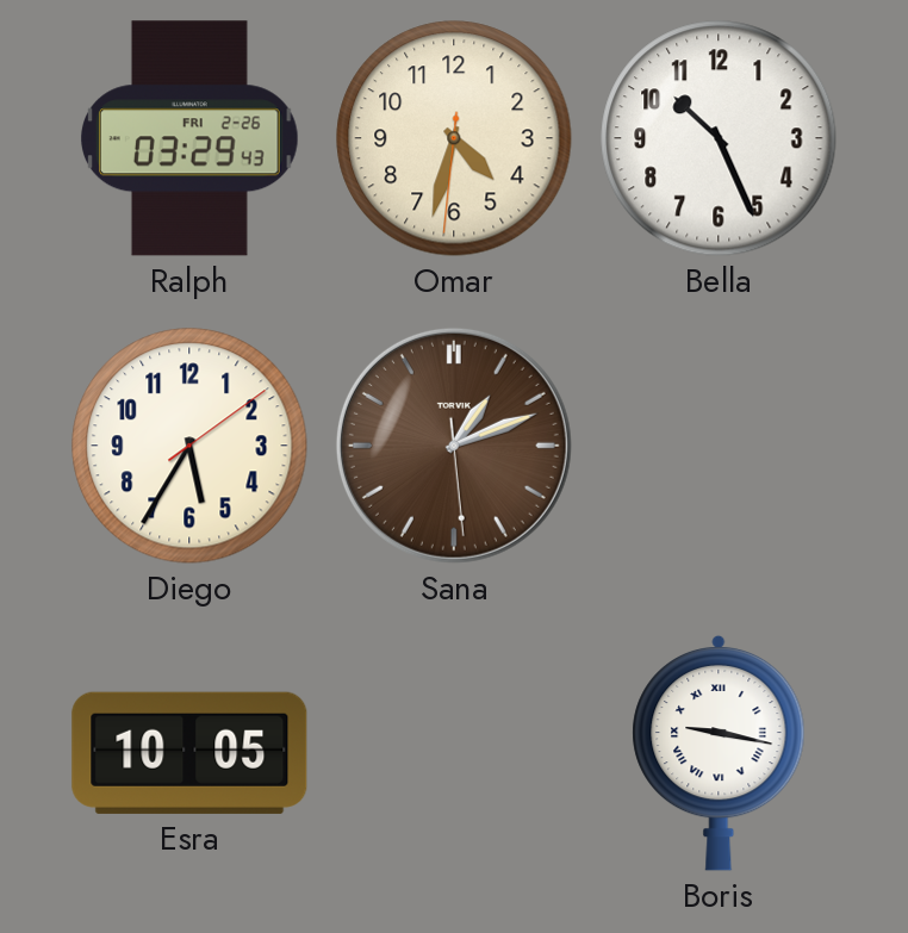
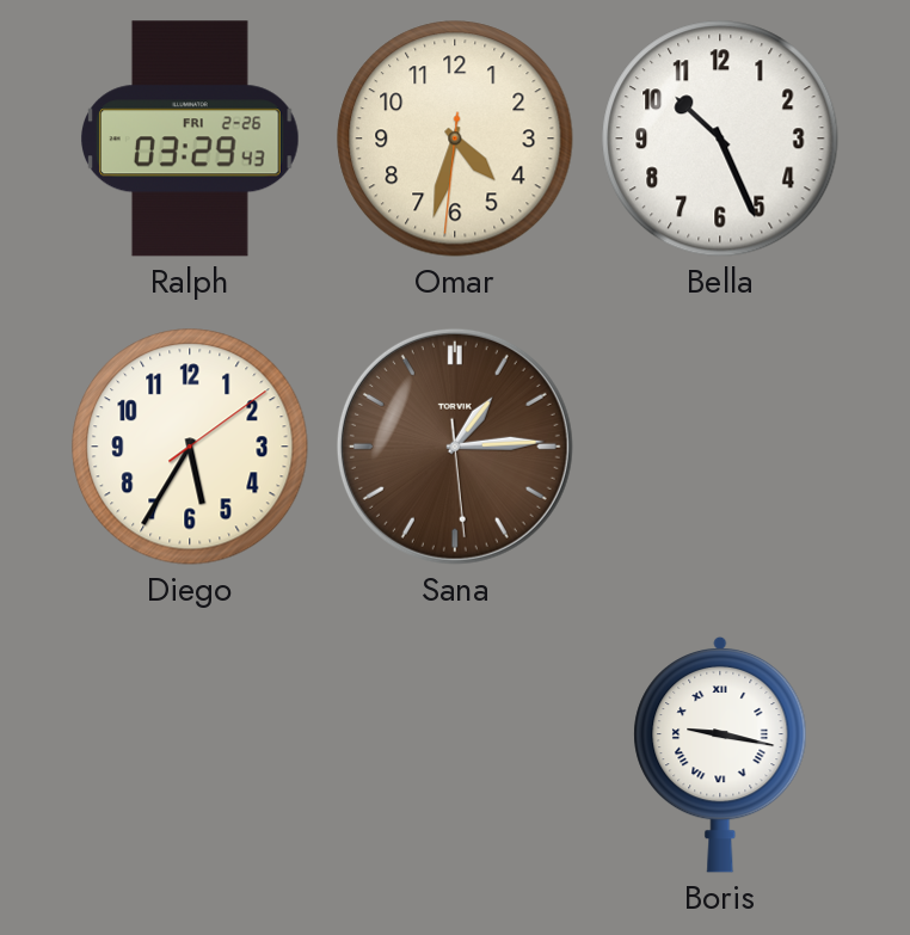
Sana: 1:11 -> 1:14 (455, 447)
Esra: 10:05 -> none (189, 753)
